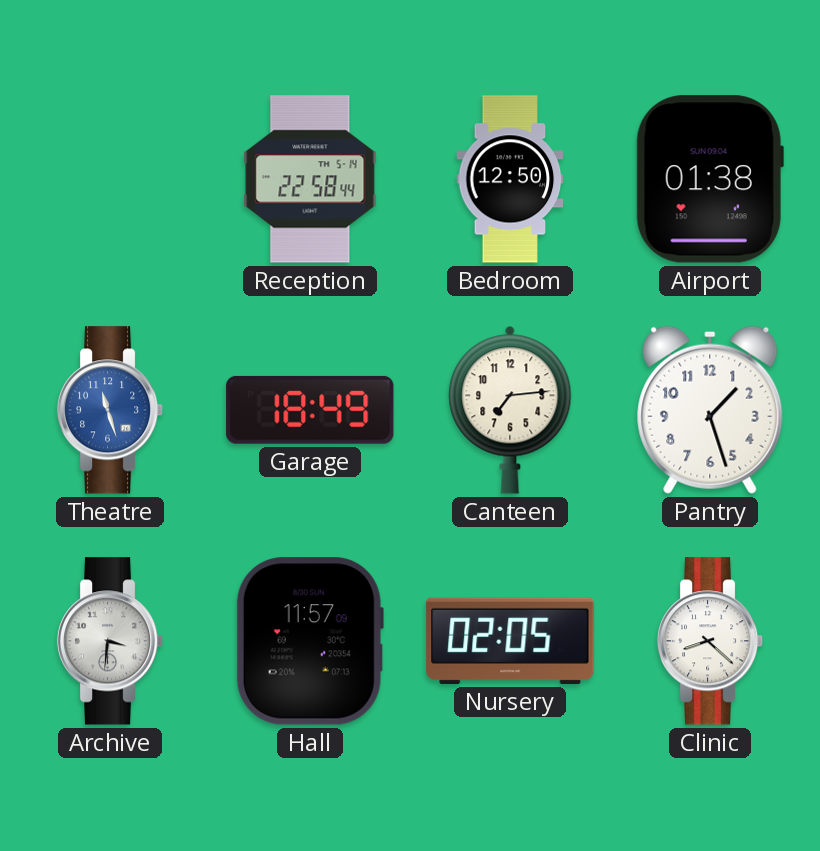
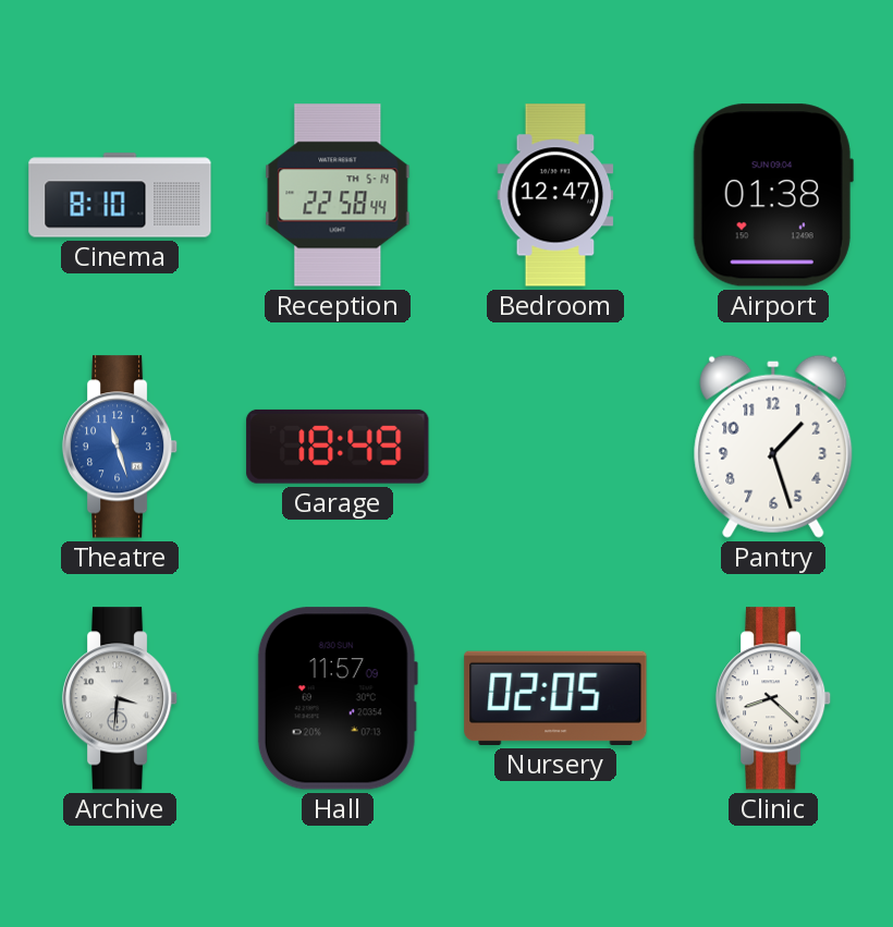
Cinema: none -> 8:10 (120, 195)
Bedroom: 12:50 -> 12:47 (555, 195)
Canteen: 7:14 -> none (510, 410)
